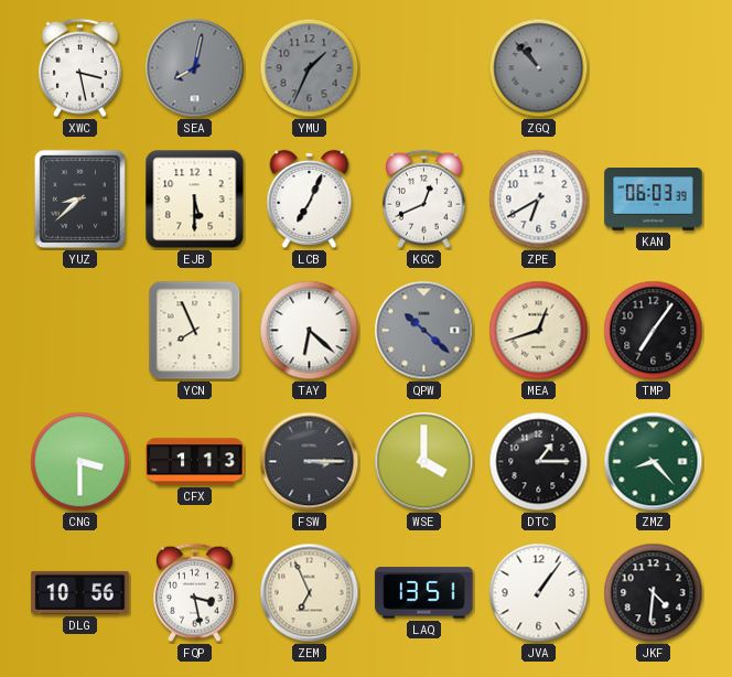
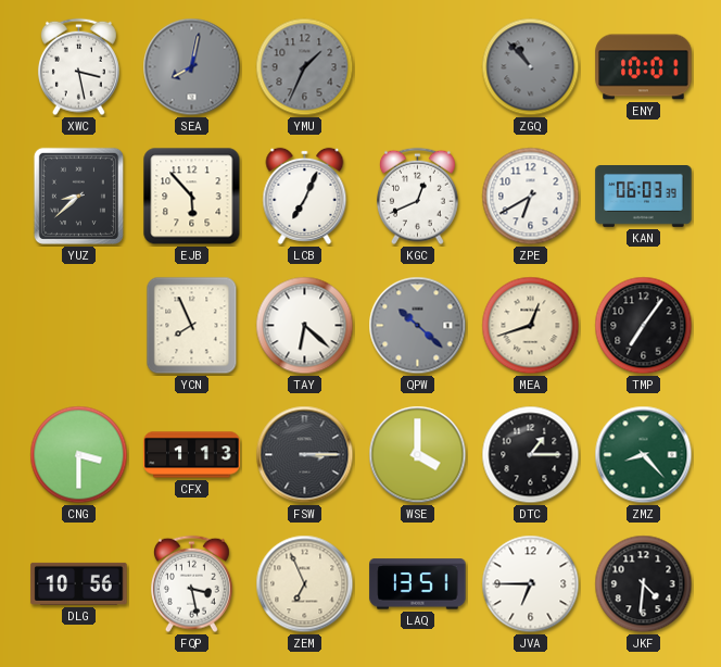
ENY: none -> 10:01 (644, 67)
EJB: 5:30 -> 5:53 (192, 197)
JVA: 1:06 -> 6:45 (531, 584)
